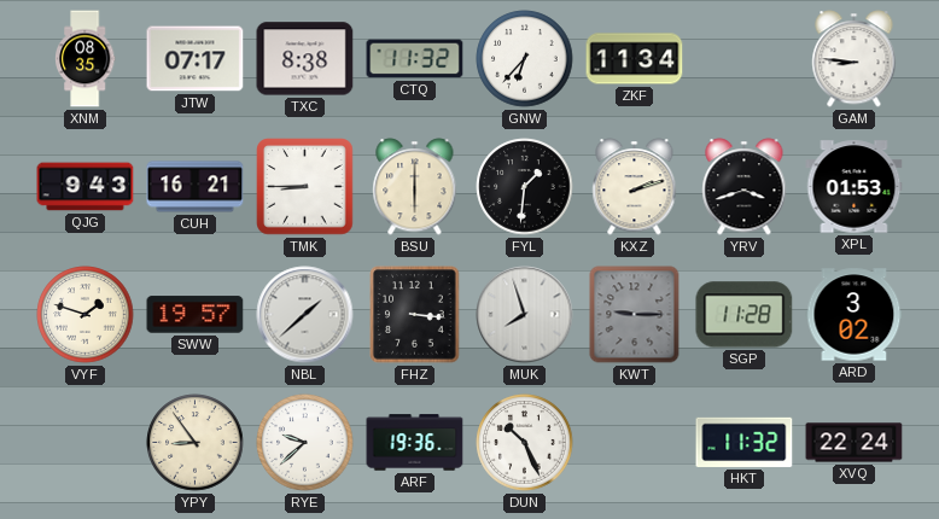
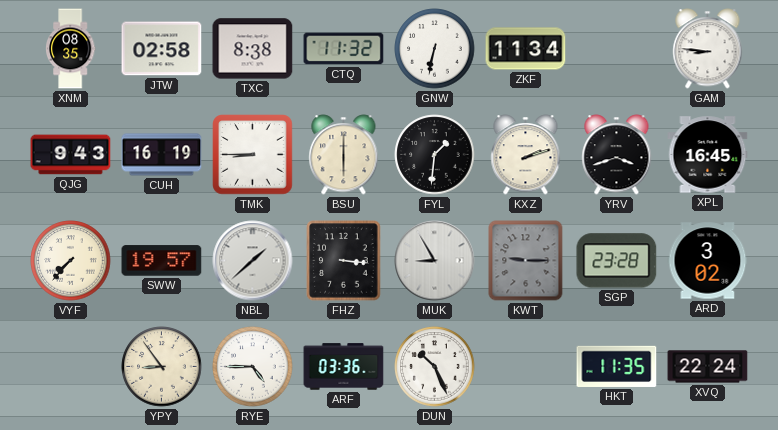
JTW: 07:17 -> 02:58 (162, 49)
GNW: 6:37 -> 6:32 (435, 49)
CUH: 16:21 -> 16:19 (162, 155)
XPL: 01:53 -> 16:45 (708, 155)
VYF: 1:48 -> 7:37 (71, 261)
MUK: 7:57 -> 8:55 (435, 261)
SGP: 11:28 -> 23:28 (617, 261)
RYE: 9:38 -> 4:45 (253, 367)
ARF: 19:36 -> 03:36 (344, 367)
HKT: 11:32 -> 11:35 (617, 366)
